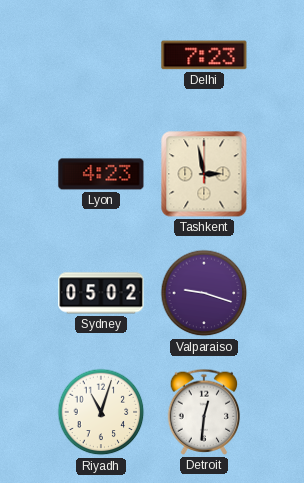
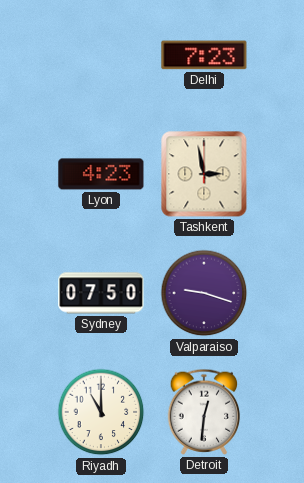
Sydney: 05:02 -> 07:50 (101, 293)
Riyadh: 11:03 -> 11:00 (101, 412)
